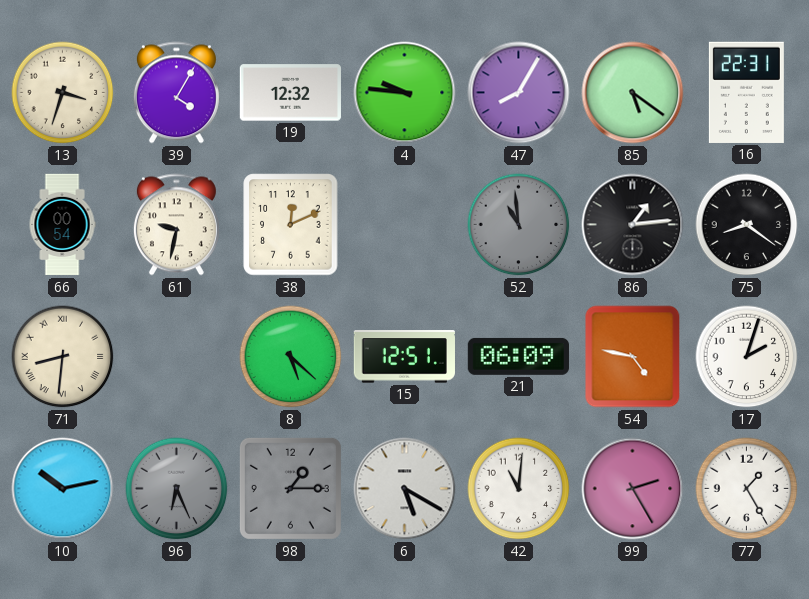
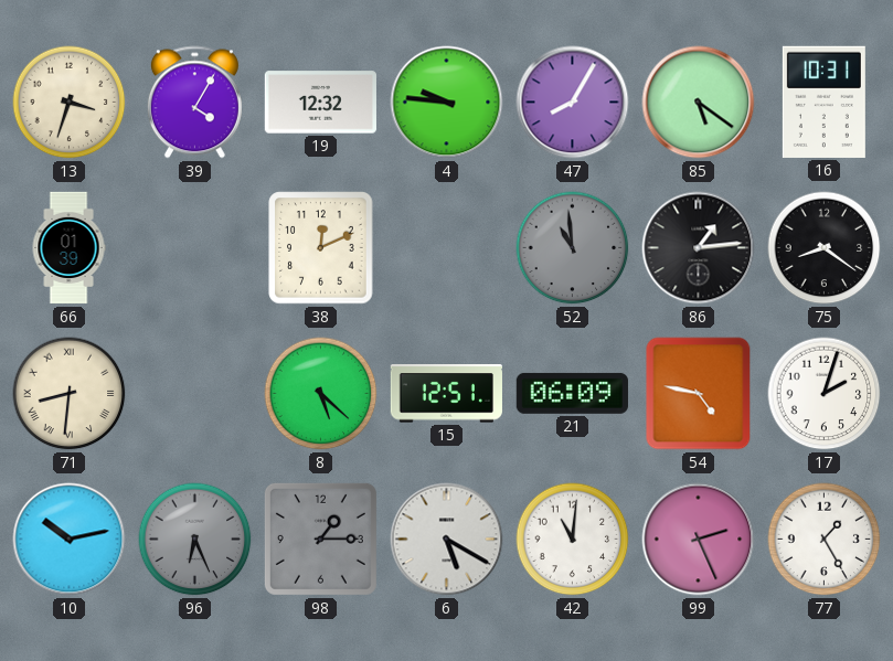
16: 22:31 -> 10:31 (823, 102)
66: 00:54 -> 01:39 (68, 248)
61: 9:32 -> none (176, 225)
99: 2:25 -> 2:26 (699, 540)
